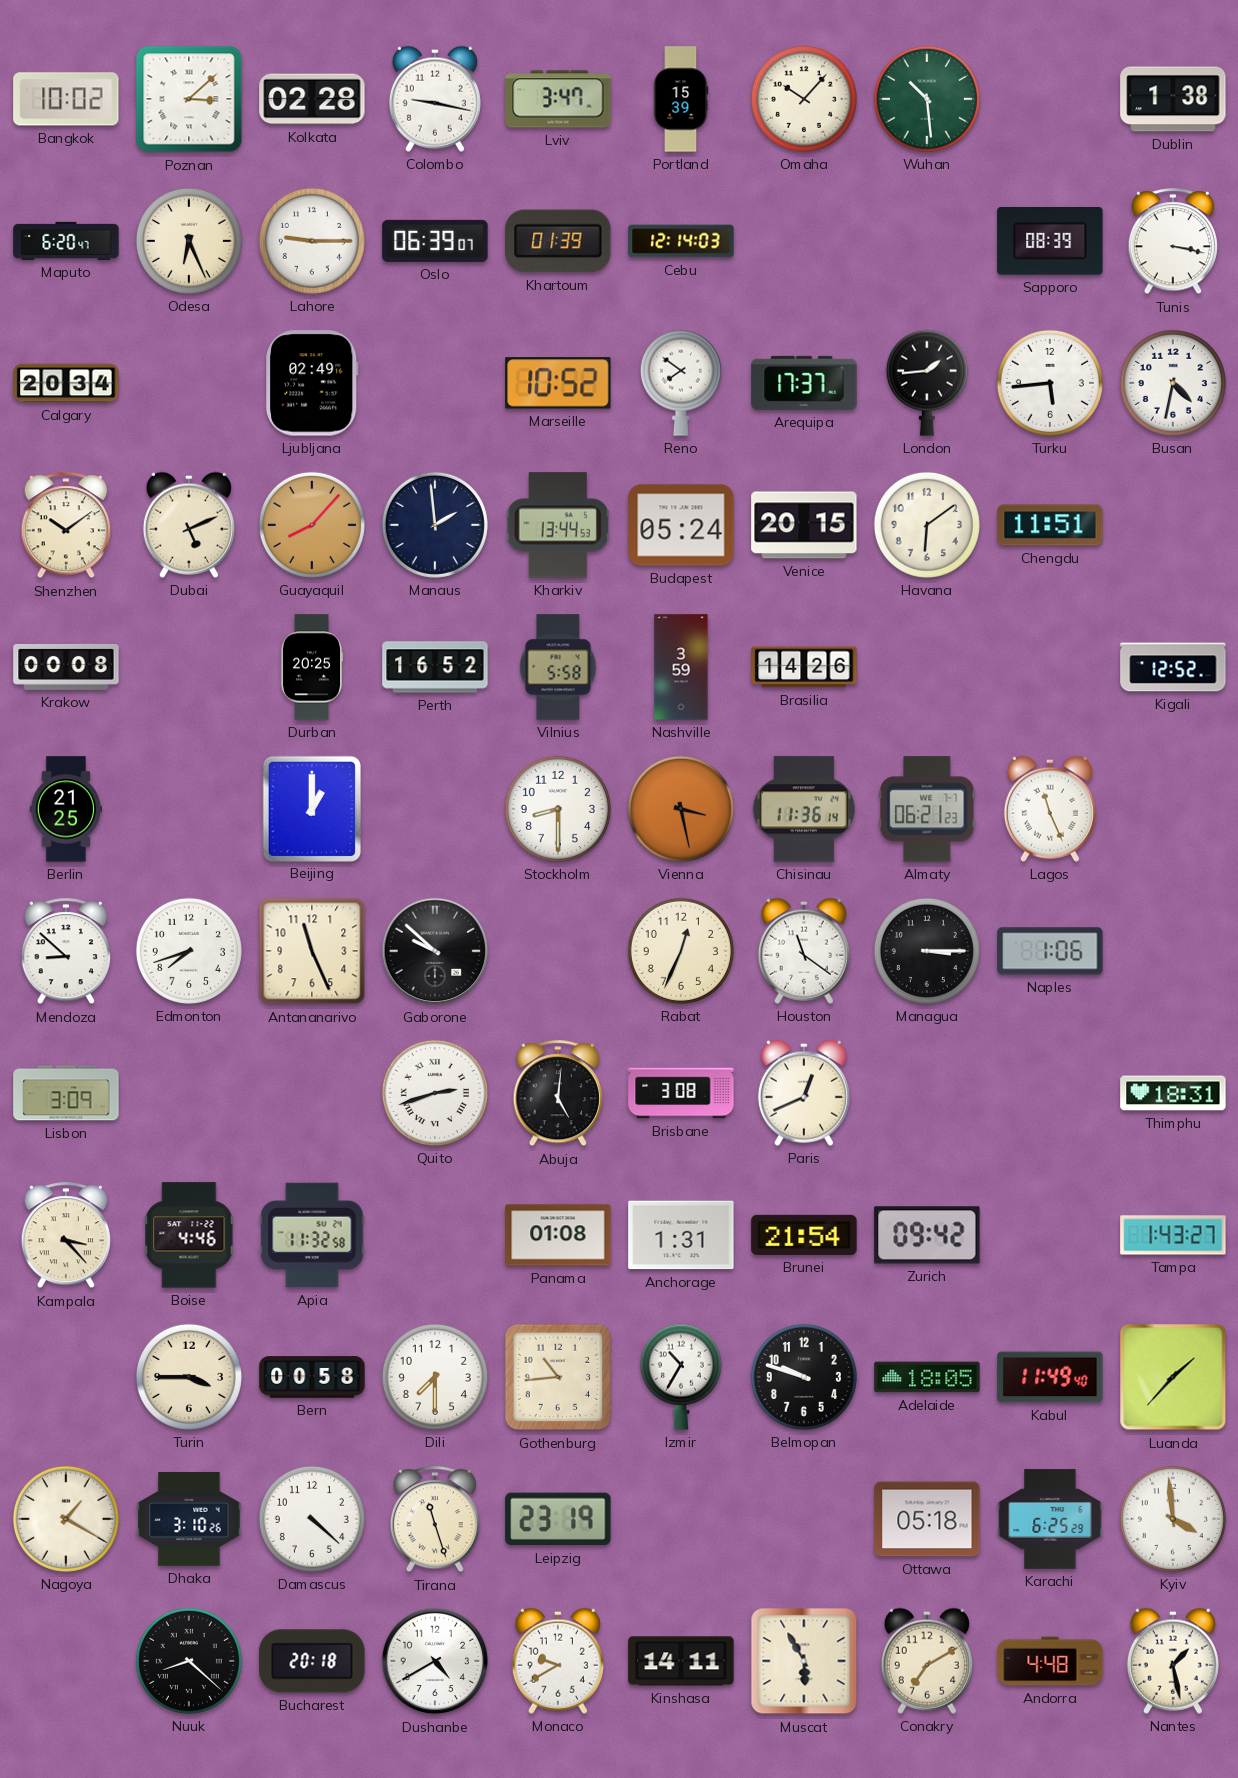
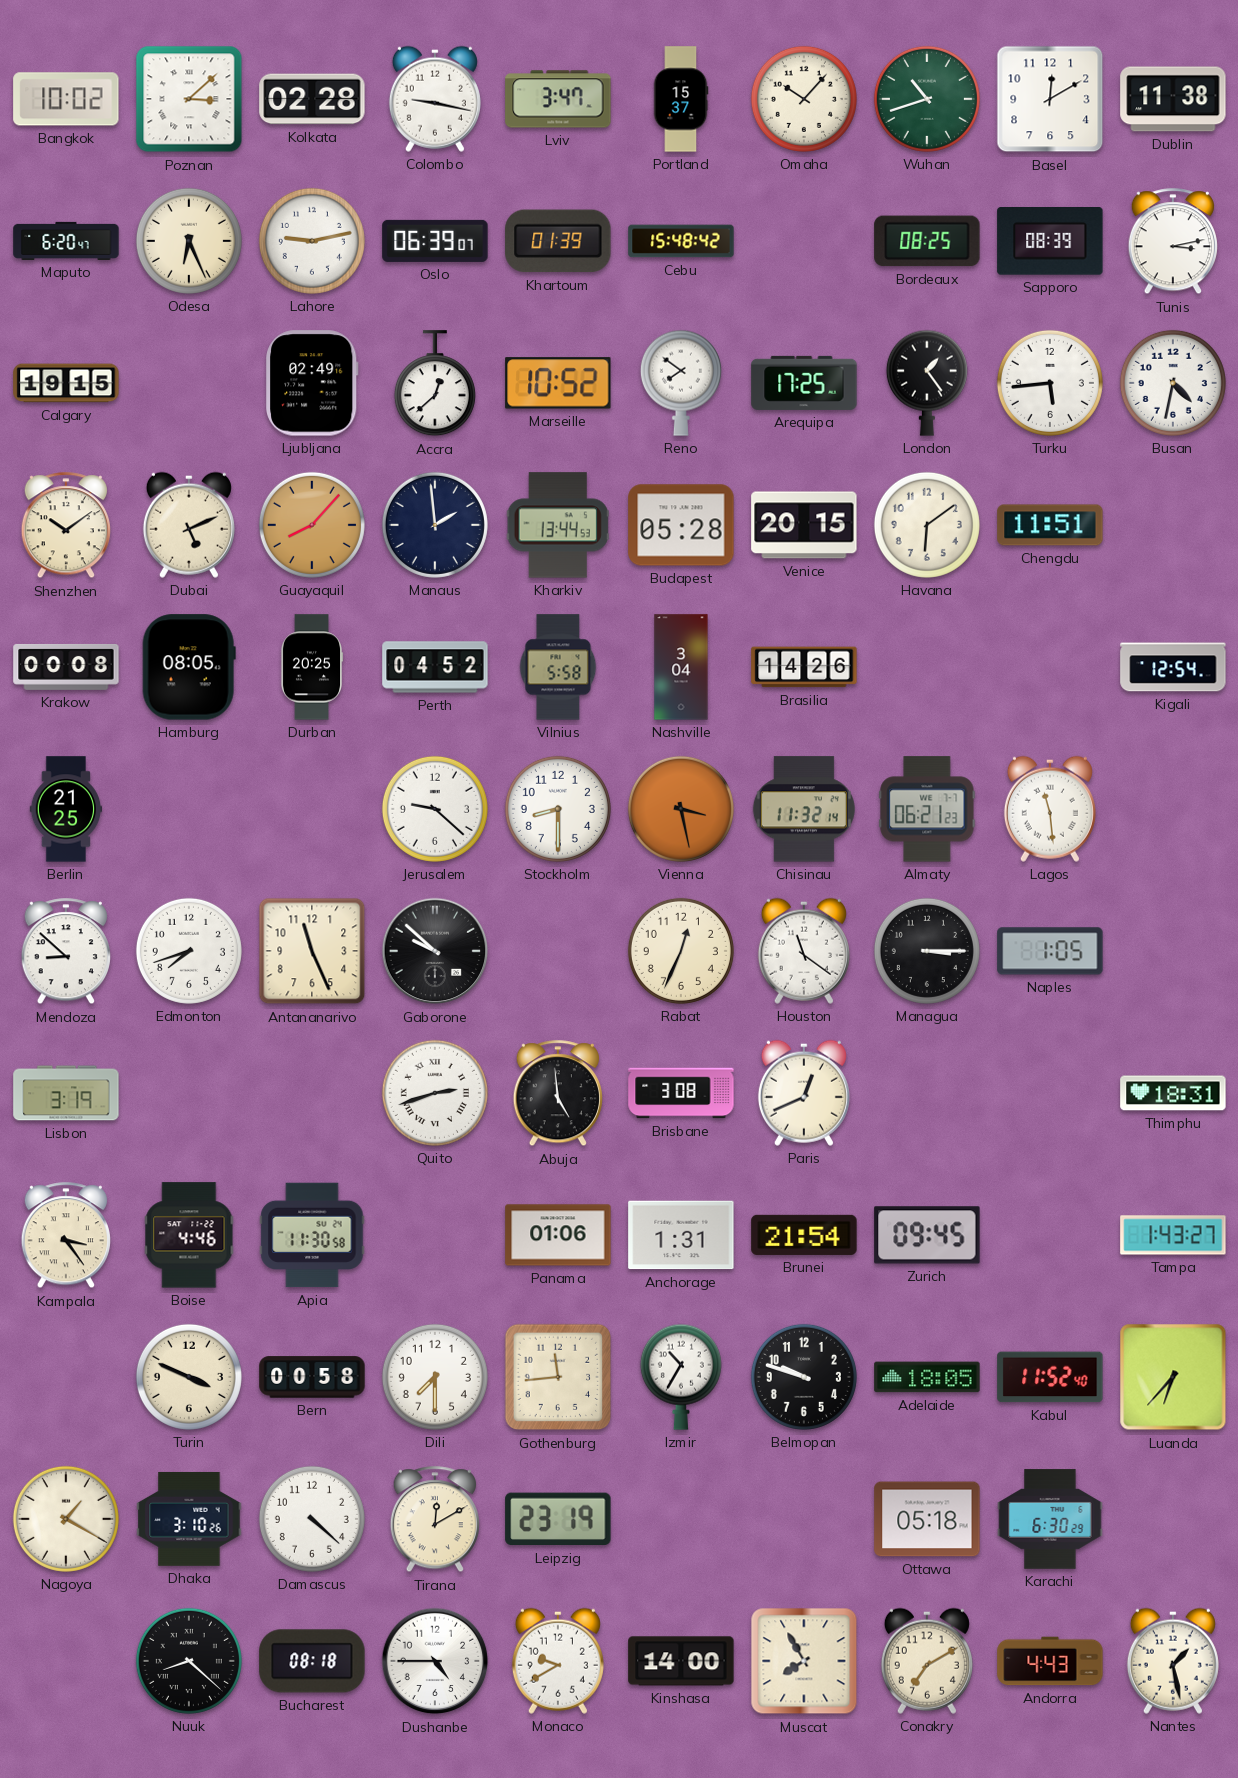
Portland: 15:39 -> 15:37 (681, 99)
Wuhan: 10:29 -> 10:42 (927, 99)
Basel: none -> 12:10 (1050, 99)
Dublin: 1:38 -> 11:38 (1173, 99)
Lahore: 9:15 -> 9:13 (312, 241)
Cebu: 12:14 -> 15:48 (681, 241)
Bordeaux: none -> 08:25 (927, 241)
Tunis: 3:17 -> 3:13 (1173, 242)
Calgary: 20:34 -> 19:15 (66, 383)
Accra: none -> 12:38 (435, 384)
Arequipa: 17:37 -> 17:25 (804, 383)
London: 1:44 -> 1:24 (927, 383)
Budapest: 05:24 -> 05:28 (681, 525)
Hamburg: none -> 08:05 (189, 667)
Perth: 16:52 -> 04:52 (435, 667)
Nashville: 3:59 -> 3:04 (681, 667)
Kigali: 12:52 -> 12:54 (1173, 667)
Beijing: 1:00 -> none (311, 808)
Jerusalem: none -> 9:22 (435, 809)
Chisinau: 11:36 -> 11:32 (804, 809)
Lagos: 11:26 -> 11:29 (1050, 809)
Naples: 1:06 -> 1:05 (1050, 951)
Lisbon: 3:09 -> 3:19 (66, 1093)
Abuja: 5:01 -> 4:59 (558, 1094)
Kampala: 3:23 -> 3:24 (66, 1236)
Apia: 11:32 -> 11:30 (312, 1235)
Panama: 01:08 -> 01:06 (558, 1235)
Zurich: 09:42 -> 09:45 (927, 1235)
Turin: 3:45 -> 3:49 (189, 1377)
Gothenburg: 10:44 -> 11:44 (558, 1377)
Kabul: 11:49 -> 11:52 (1050, 1377)
Luanda: 1:37 -> 6:37 (1173, 1377)
Tirana: 11:27 -> 12:10 (435, 1520)
Karachi: 6:25 -> 6:30 (1050, 1519)
Kyiv: 3:59 -> none (1173, 1519)
Bucharest: 20:18 -> 08:18 (312, 1661)
Dushanbe: 4:40 -> 4:45 (435, 1661)
Kinshasa: 14:11 -> 14:00 (681, 1661)
Muscat: 5:55 -> 7:55 (804, 1661)
Andorra: 4:48 -> 4:43 (1050, 1661)
